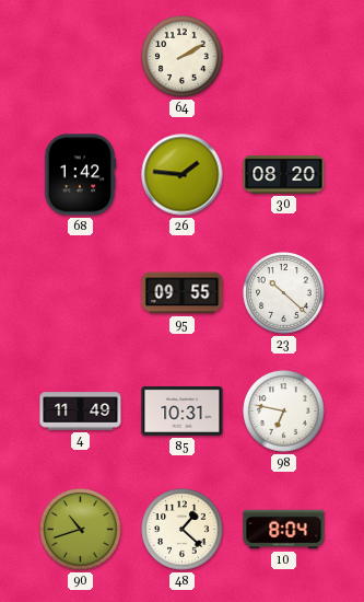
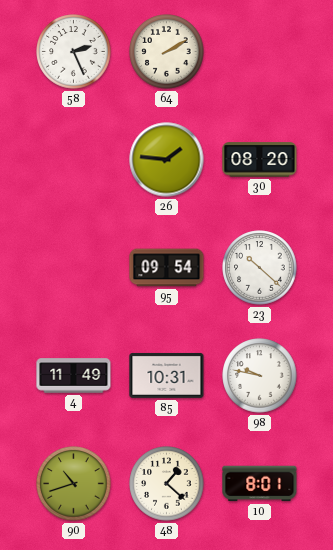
58: none -> 2:26 (74, 52)
68: 1:42 -> none (80, 175)
95: 09:55 -> 09:54 (167, 268)
98: 6:47 -> 9:47 (260, 376)
10: 8:04 -> 8:01 (260, 484)
